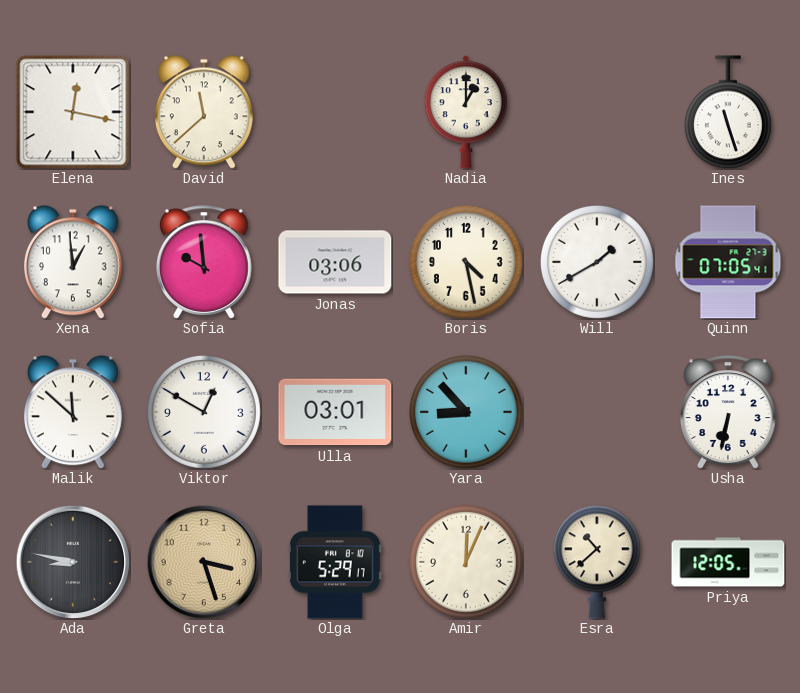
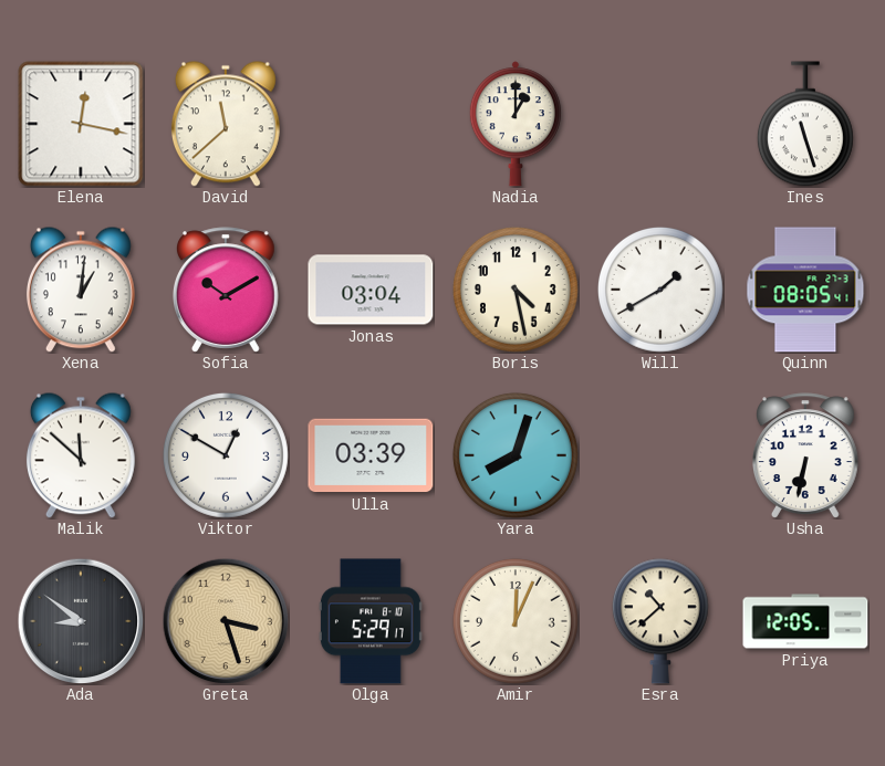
Xena: 12:59 -> 1:01 (81, 290)
Sofia: 9:59 -> 10:10 (226, 290)
Jonas: 03:06 -> 03:04 (371, 290)
Quinn: 07:05 -> 08:05 (805, 290)
Ulla: 03:01 -> 03:39 (371, 455)
Yara: 8:53 -> 8:03 (516, 455)
Ada: 8:47 -> 8:51 (81, 621)
